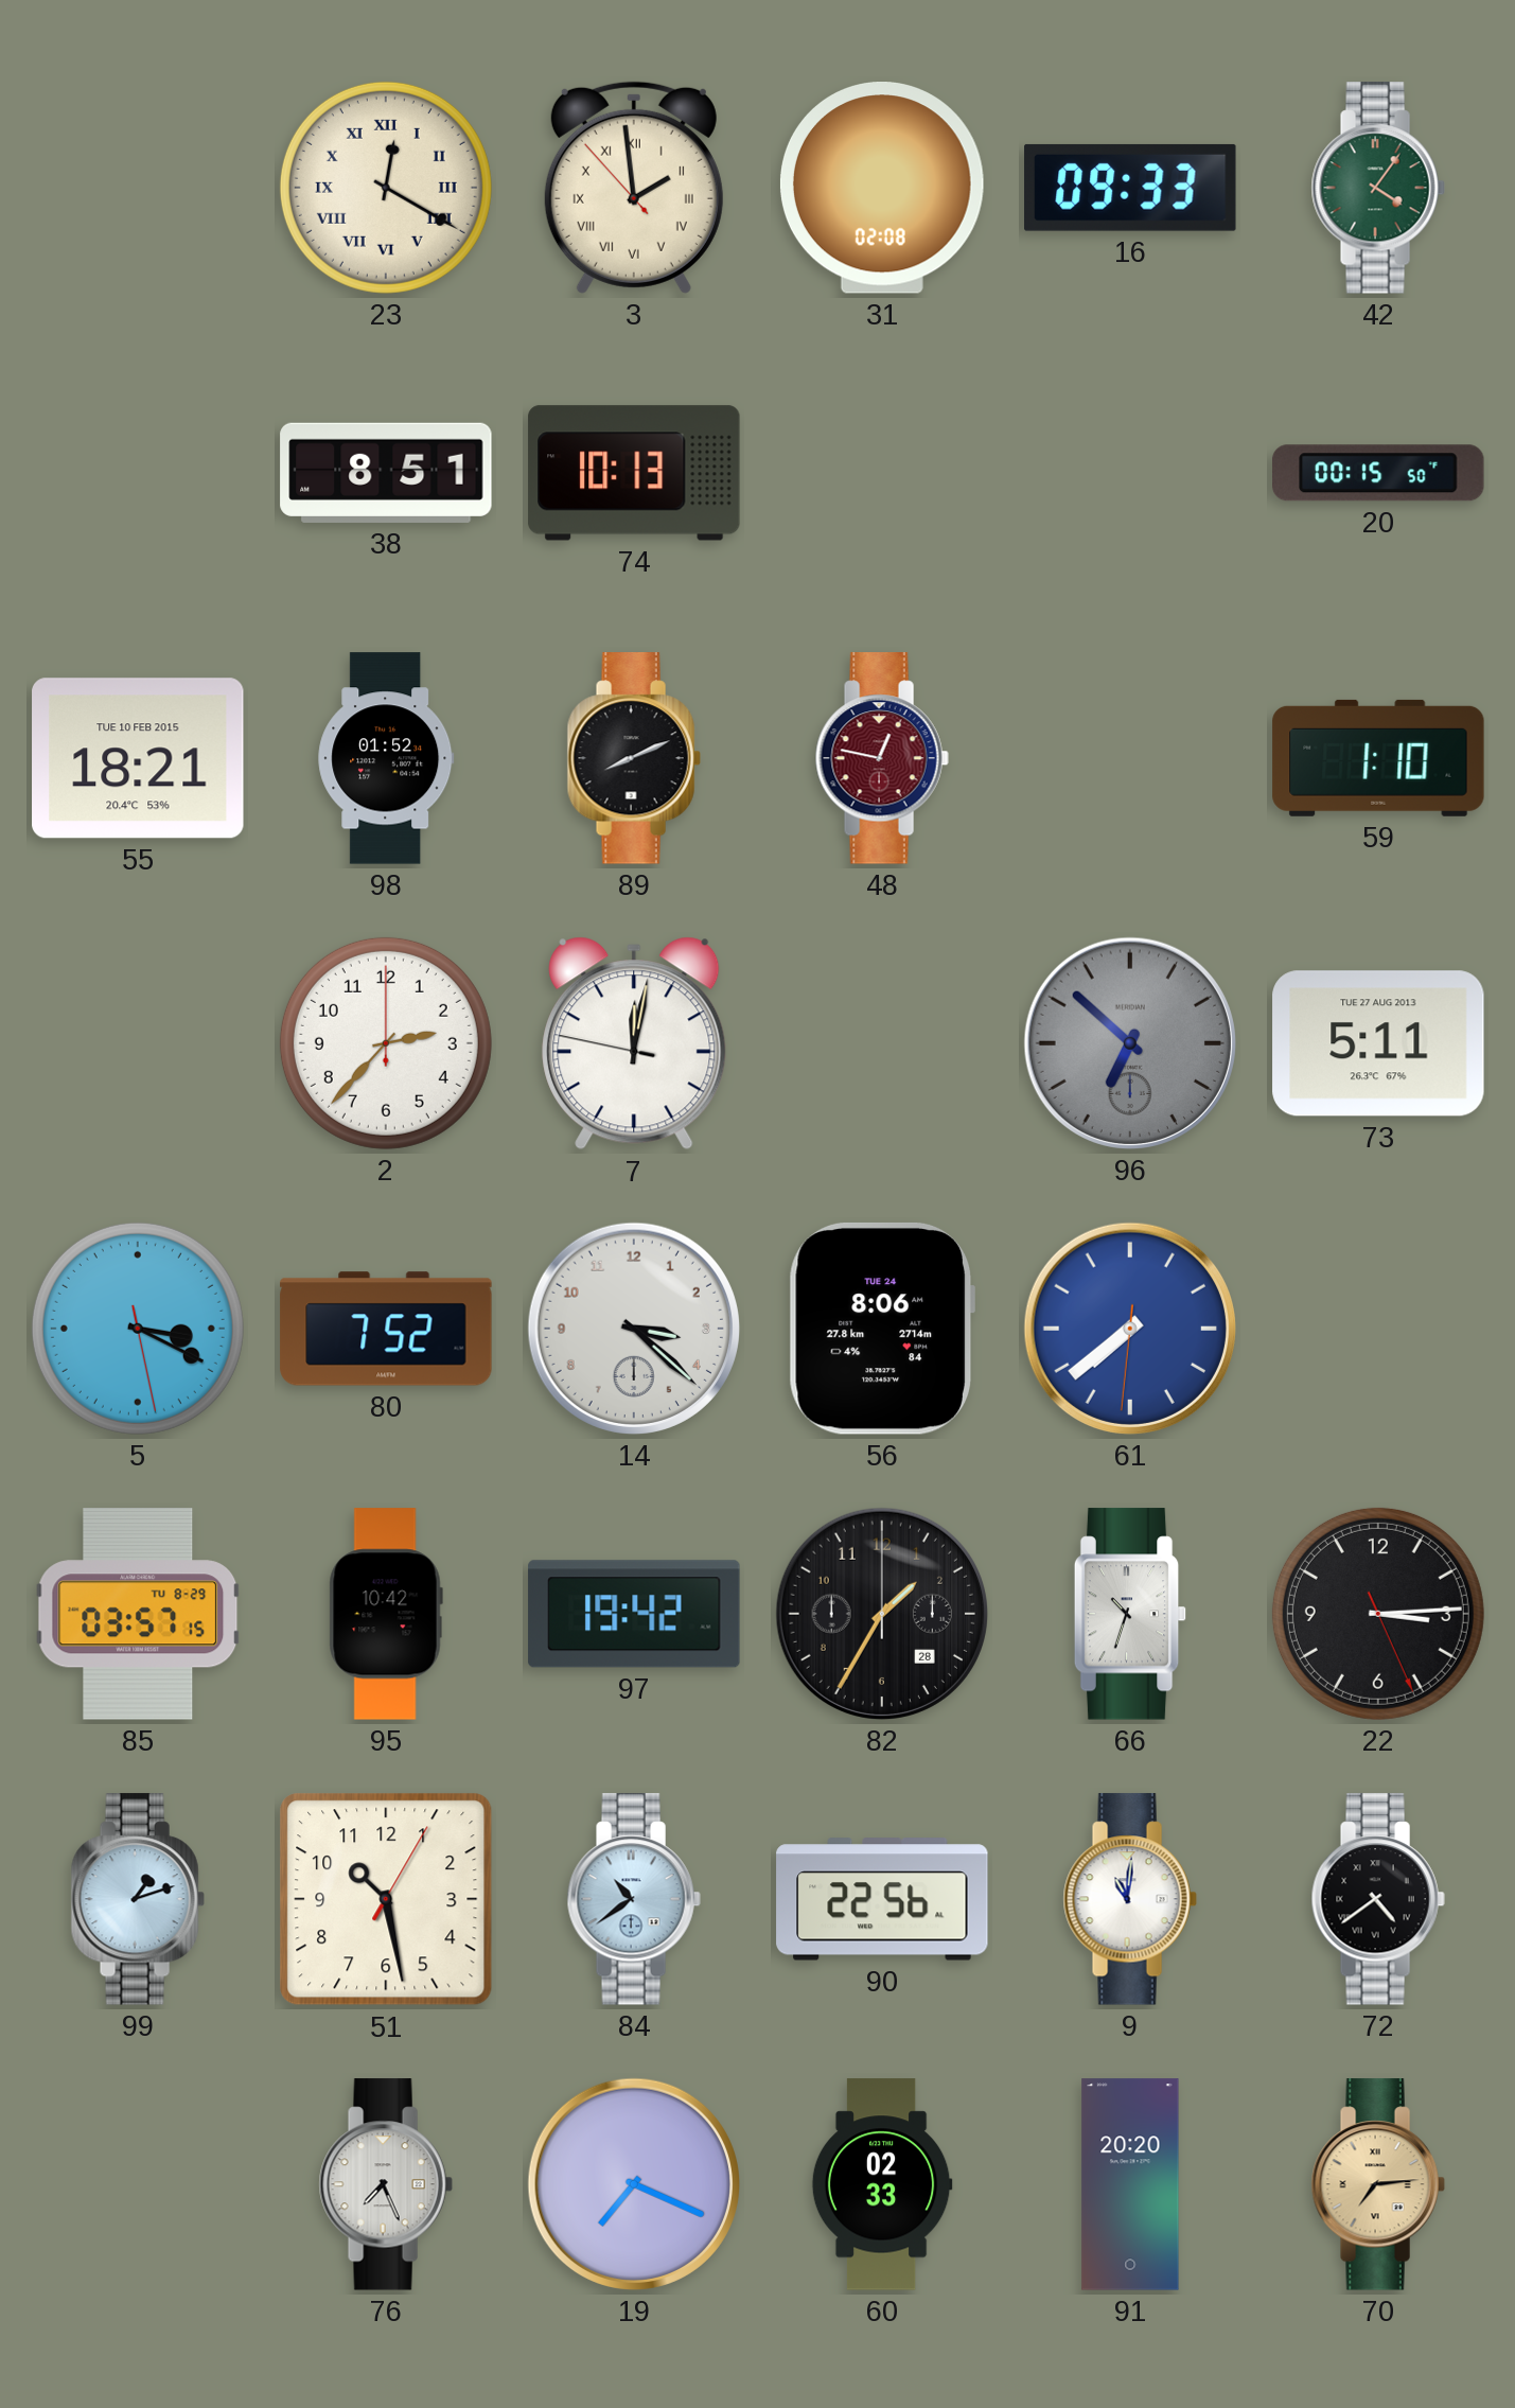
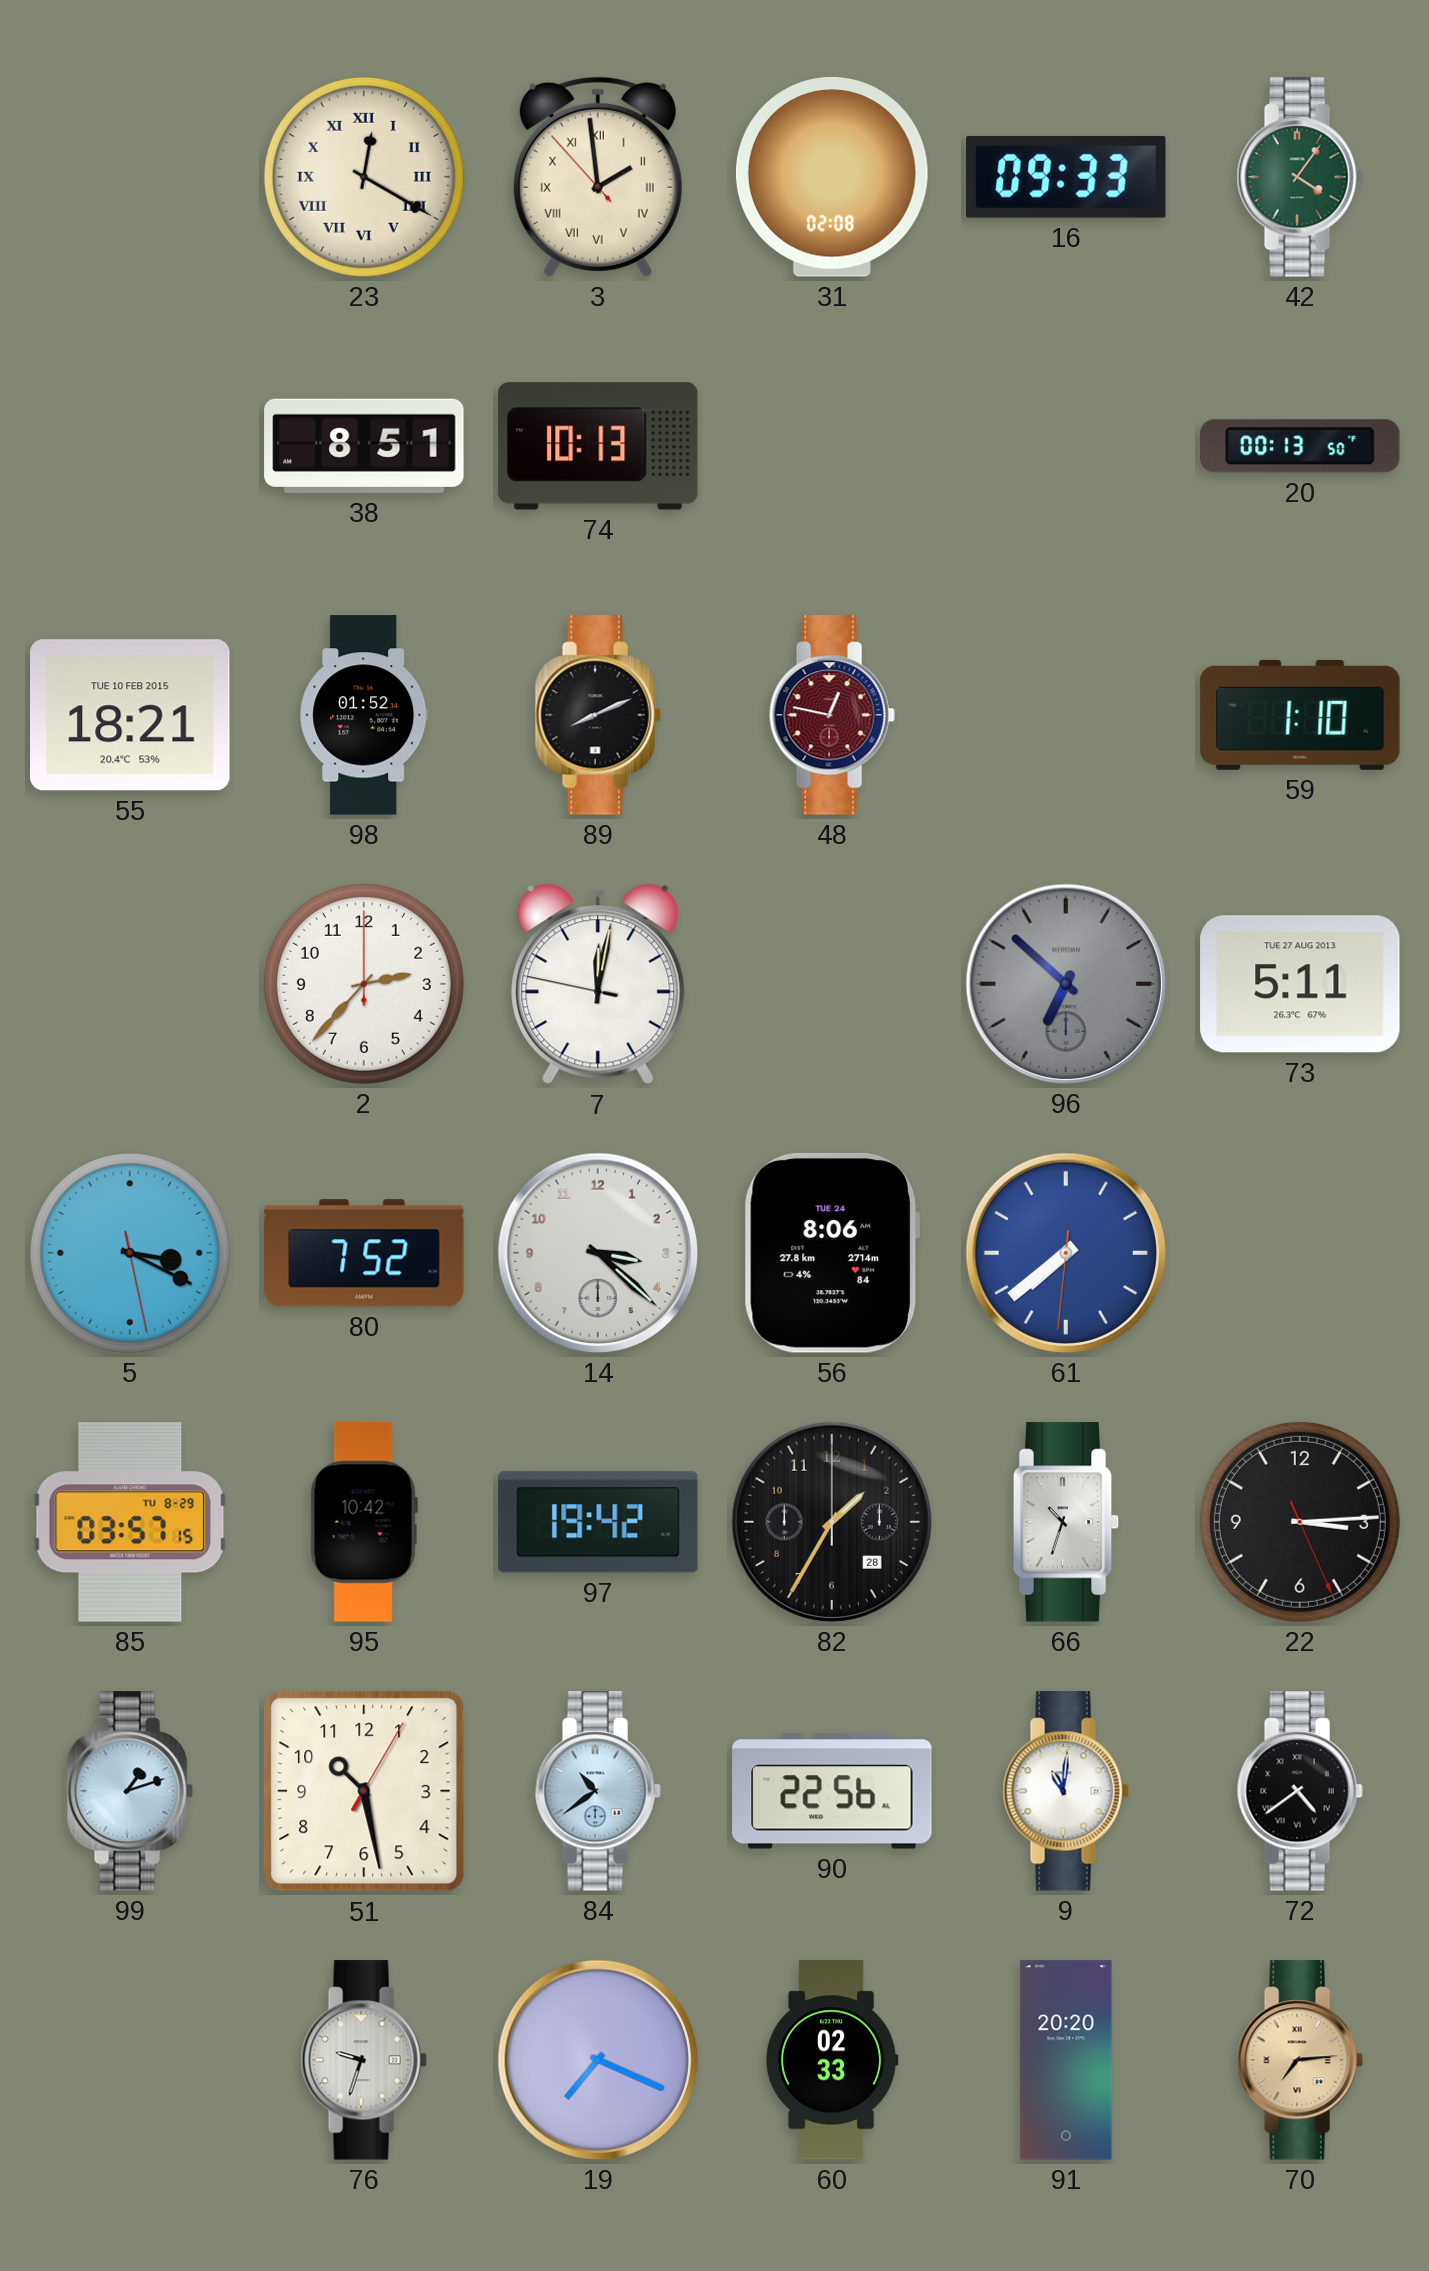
20: 00:15 -> 00:13 (1301, 446)
76: 7:26 -> 9:33 (364, 2060)
